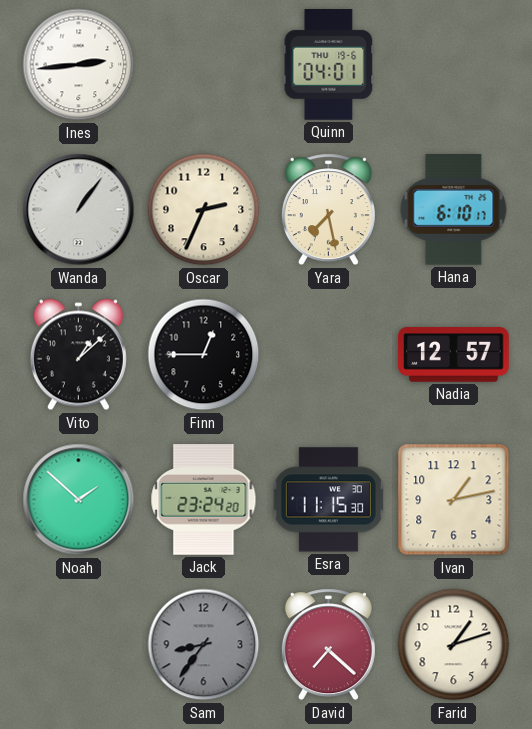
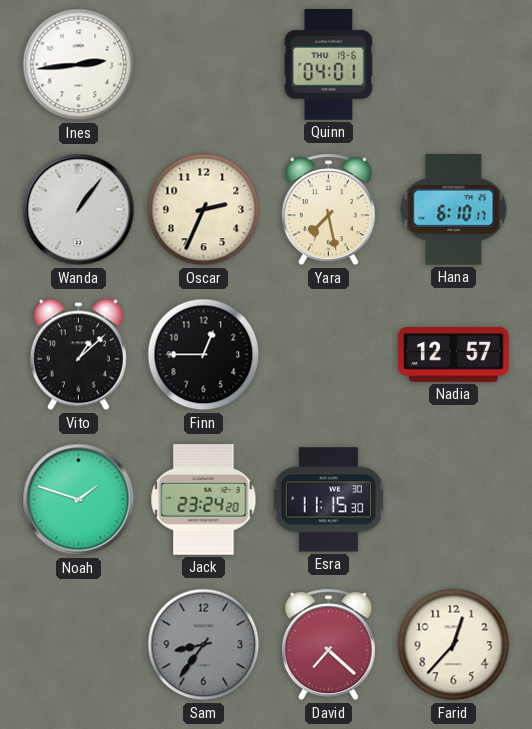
Noah: 1:52 -> 1:48 (79, 500)
Ivan: 1:13 -> none (454, 500)
Farid: 1:12 -> 12:37 (454, 645)
